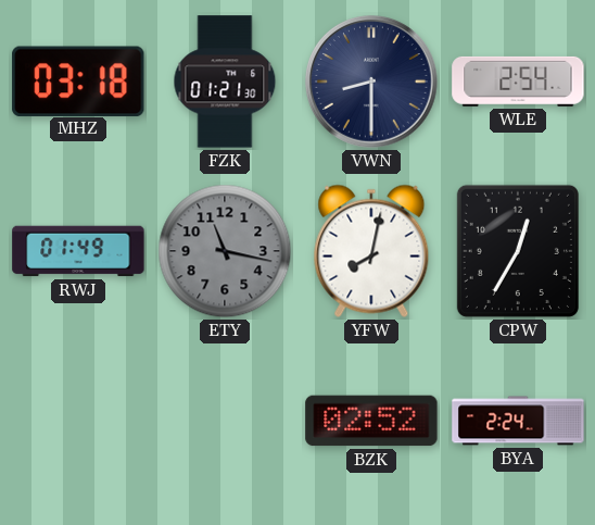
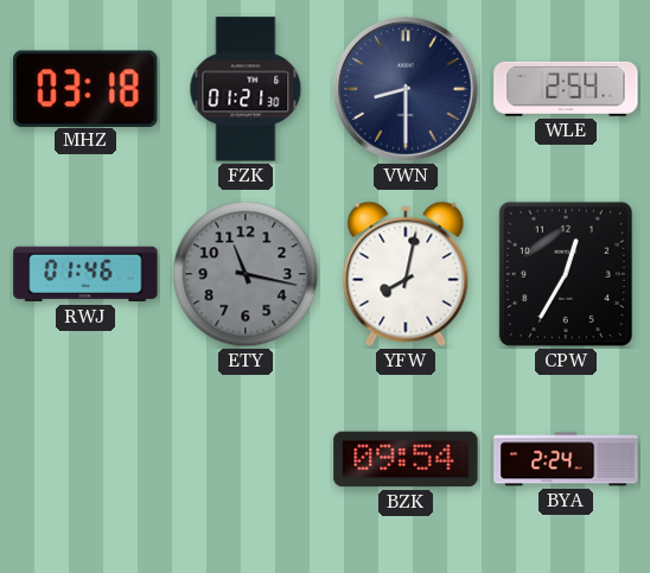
RWJ: 01:49 -> 01:46 (85, 274)
BZK: 02:52 -> 09:54 (406, 459)
